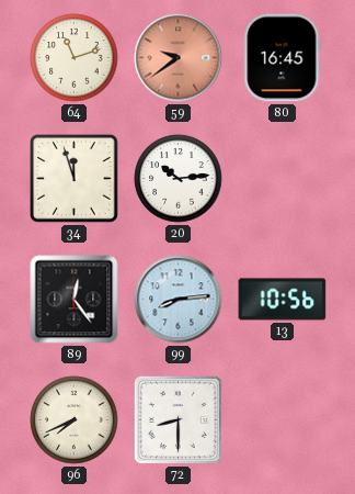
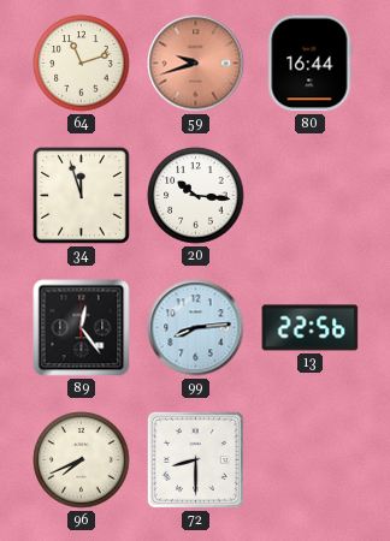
59: 9:39 -> 9:42 (196, 64)
80: 16:45 -> 16:44 (311, 64)
20: 10:14 -> 10:16 (196, 196)
13: 10:56 -> 22:56 (311, 328)
